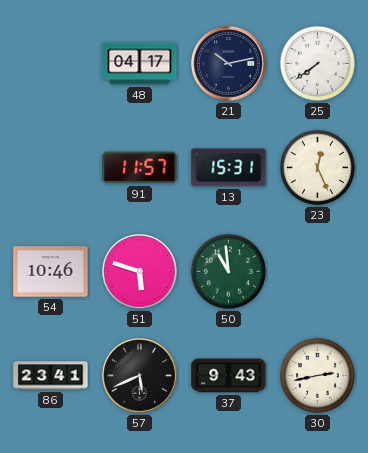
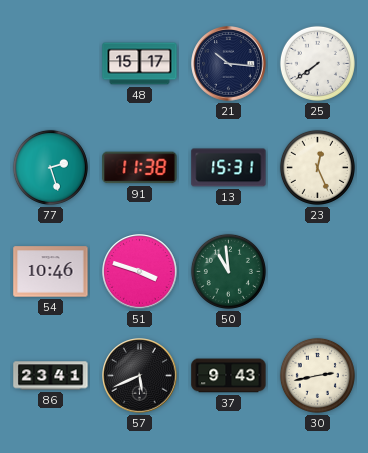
48: 04:17 -> 15:17 (140, 64)
21: 10:13 -> 10:16 (229, 64)
77: none -> 2:27 (50, 167)
91: 11:57 -> 11:38 (140, 168)
51: 5:48 -> 3:48 (140, 272)
